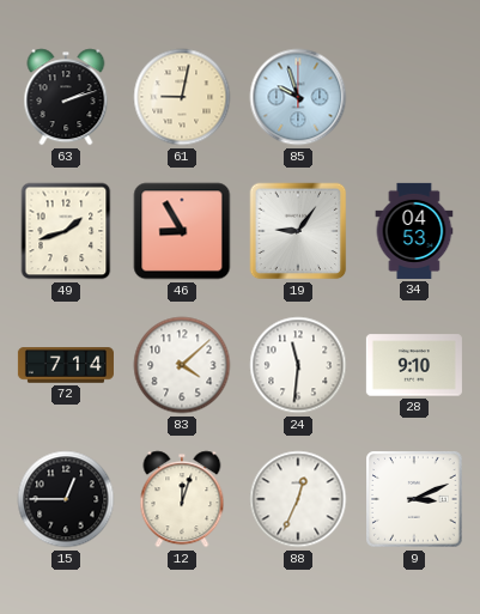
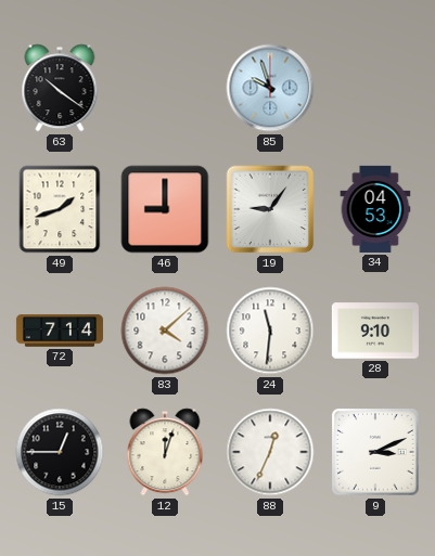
63: 2:12 -> 10:21 (60, 88)
61: 9:02 -> none (182, 97)
46: 8:55 -> 9:00 (165, 209)
